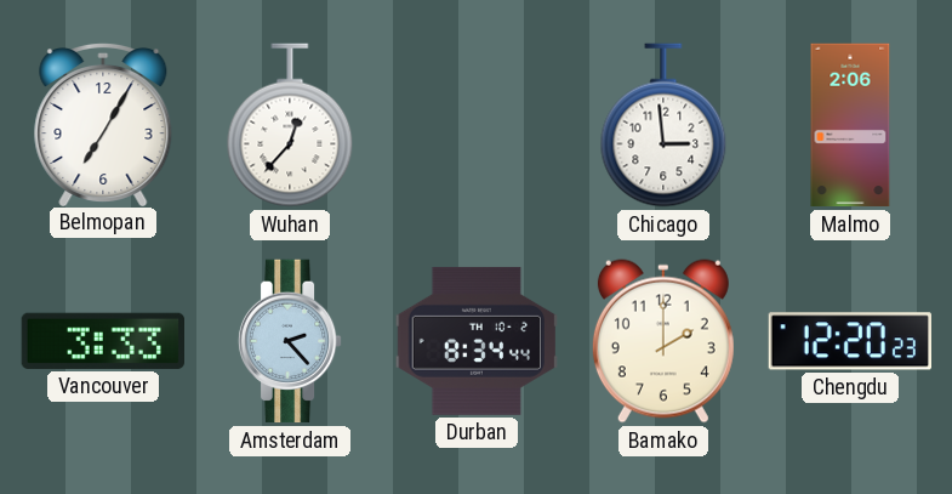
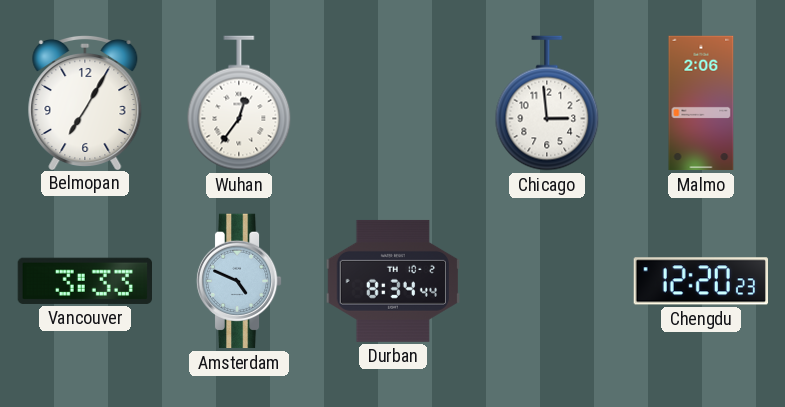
Wuhan: 12:37 -> 12:36 (239, 103)
Amsterdam: 2:23 -> 4:49 (239, 281)
Bamako: 2:00 -> none (663, 341)
